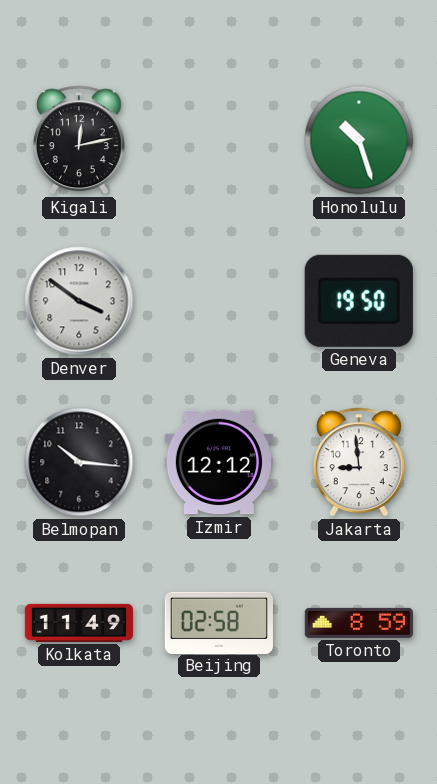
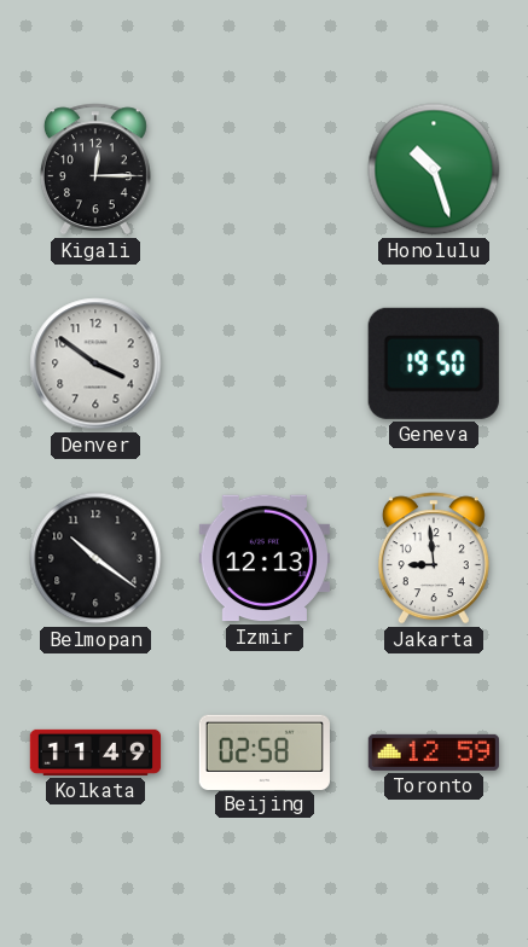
Kigali: 12:13 -> 12:15 (95, 169)
Belmopan: 10:16 -> 10:21 (95, 558)
Izmir: 12:12 -> 12:13 (265, 558)
Toronto: 8:59 -> 12:59 (434, 753)
